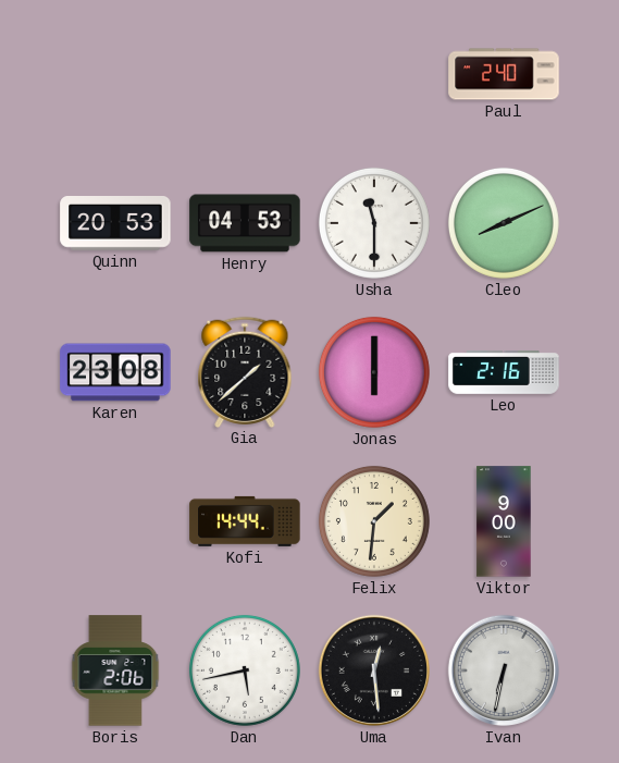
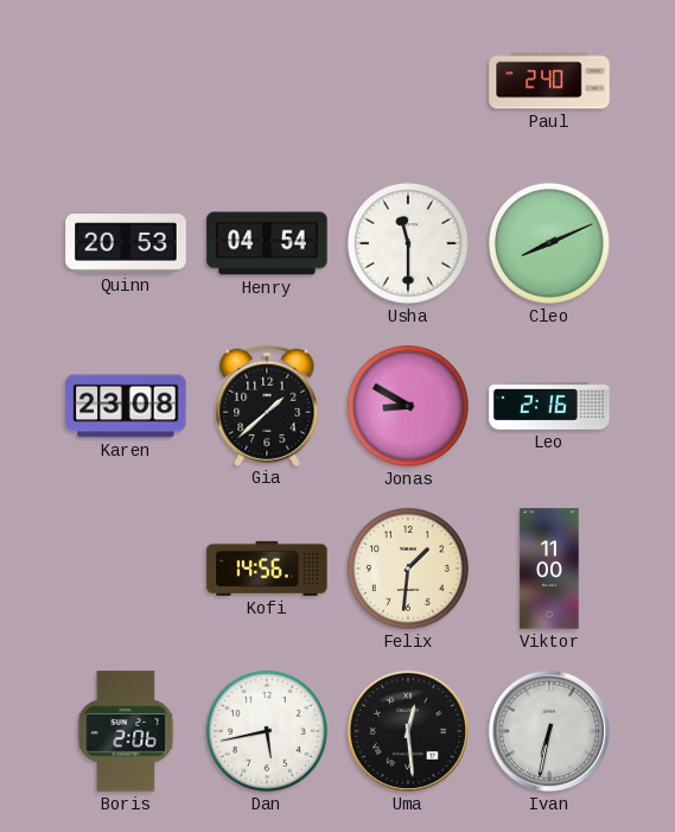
Henry: 04:53 -> 04:54 (267, 243)
Jonas: 6:00 -> 8:50 (408, 406)
Kofi: 14:44 -> 14:56 (267, 569)
Viktor: 9:00 -> 11:00 (549, 569)
